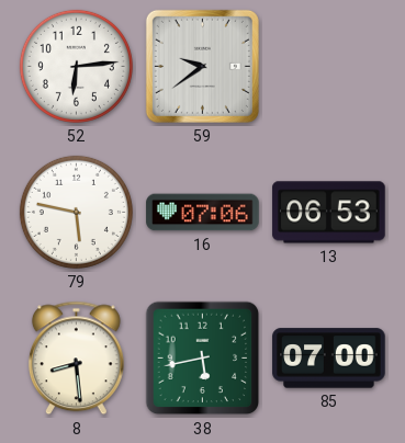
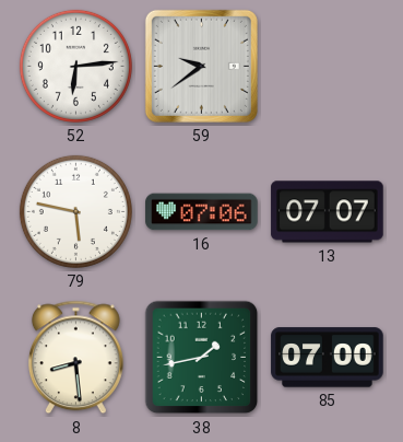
13: 06:53 -> 07:07 (328, 212)
38: 5:43 -> 1:43 (202, 358)
